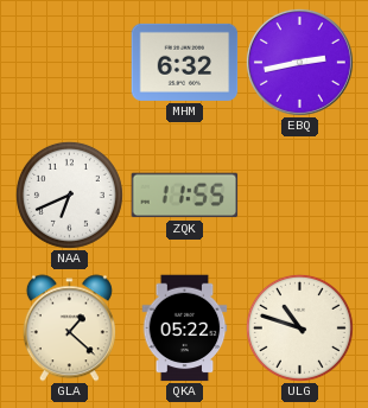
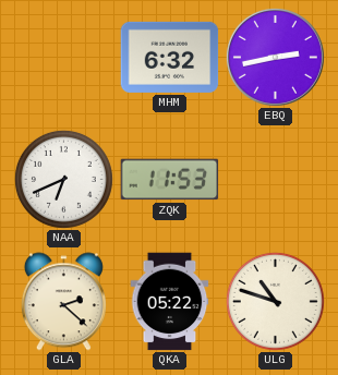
ZQK: 11:55 -> 11:53 (170, 180)
GLA: 1:22 -> 2:22 (63, 302)
